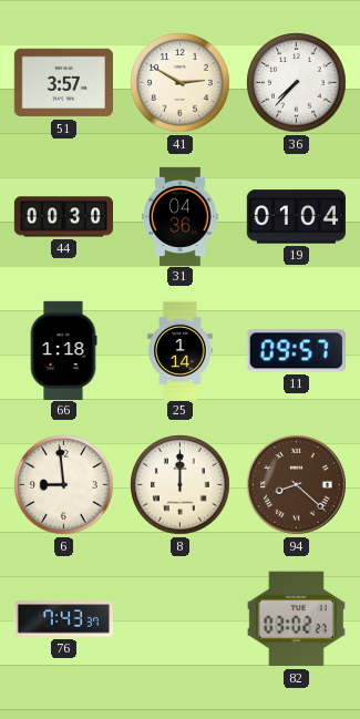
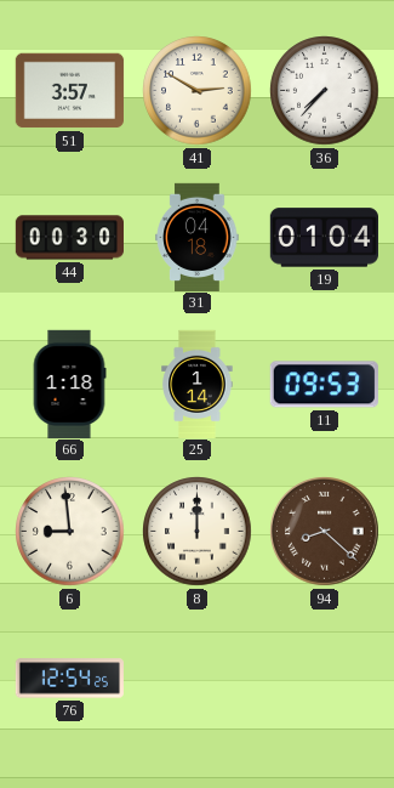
31: 04:36 -> 04:18 (198, 237)
11: 09:57 -> 09:53 (324, 385)
76: 7:43 -> 12:54 (69, 679)
82: 03:02 -> none (296, 619)
